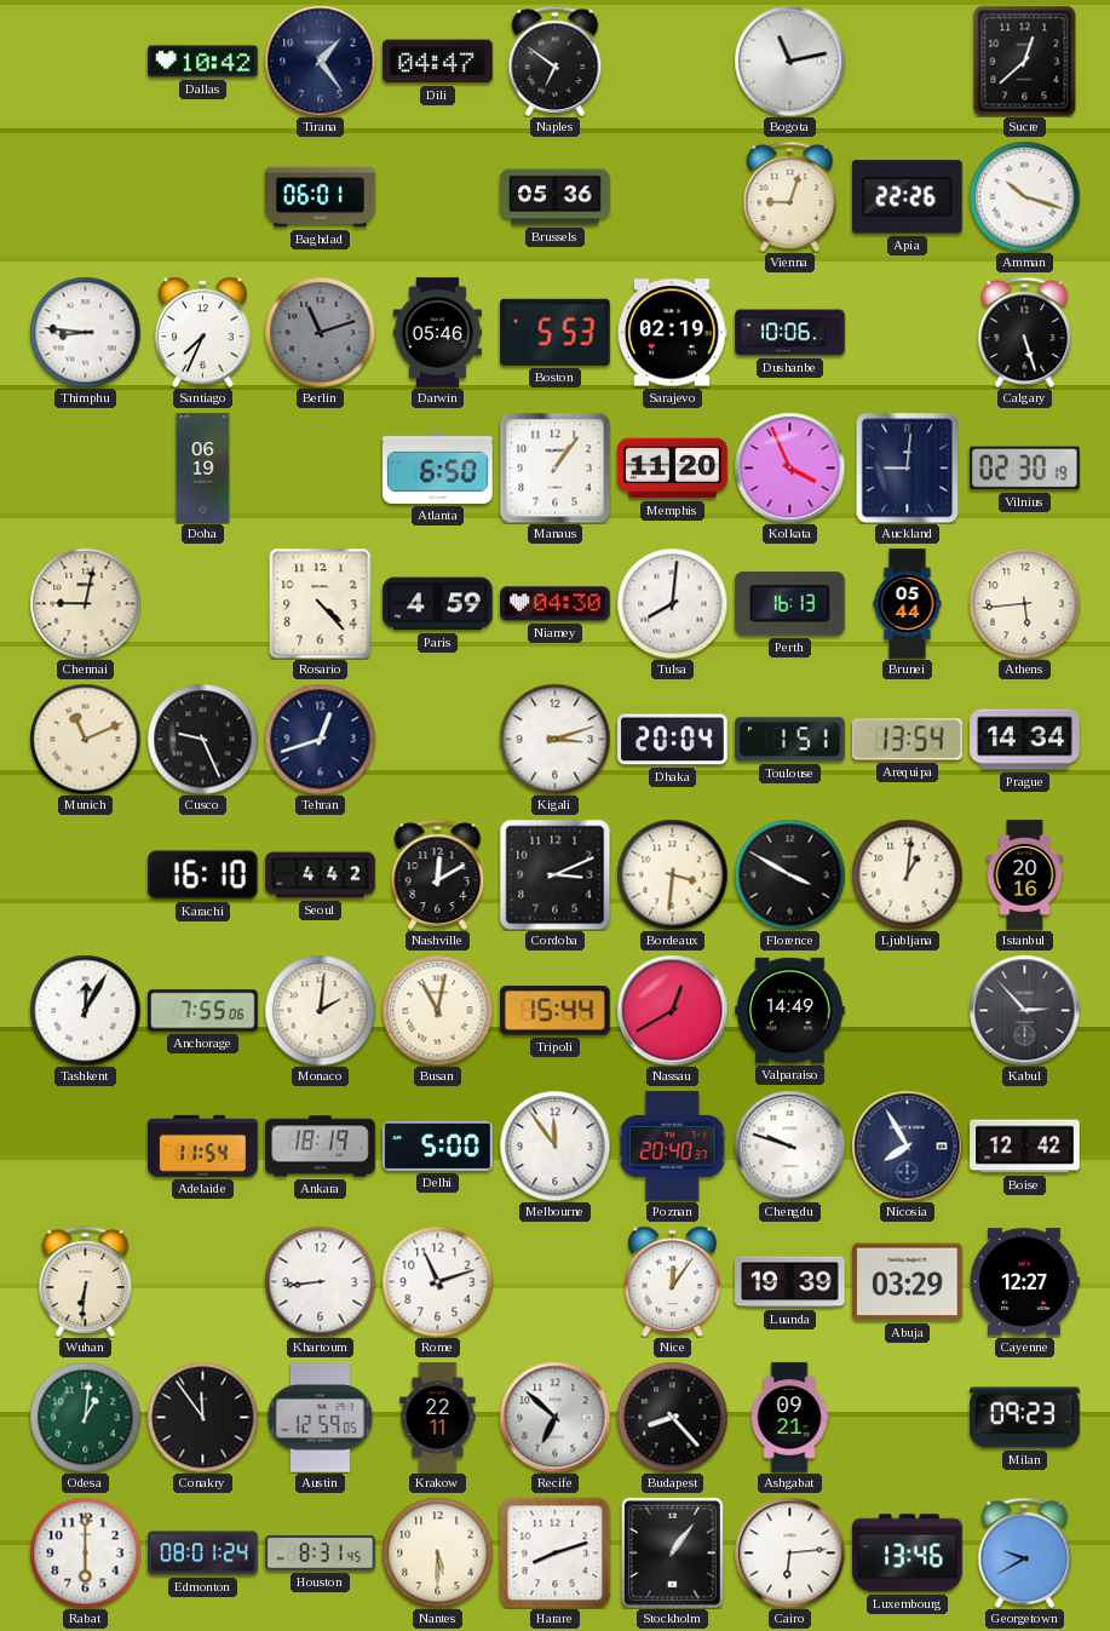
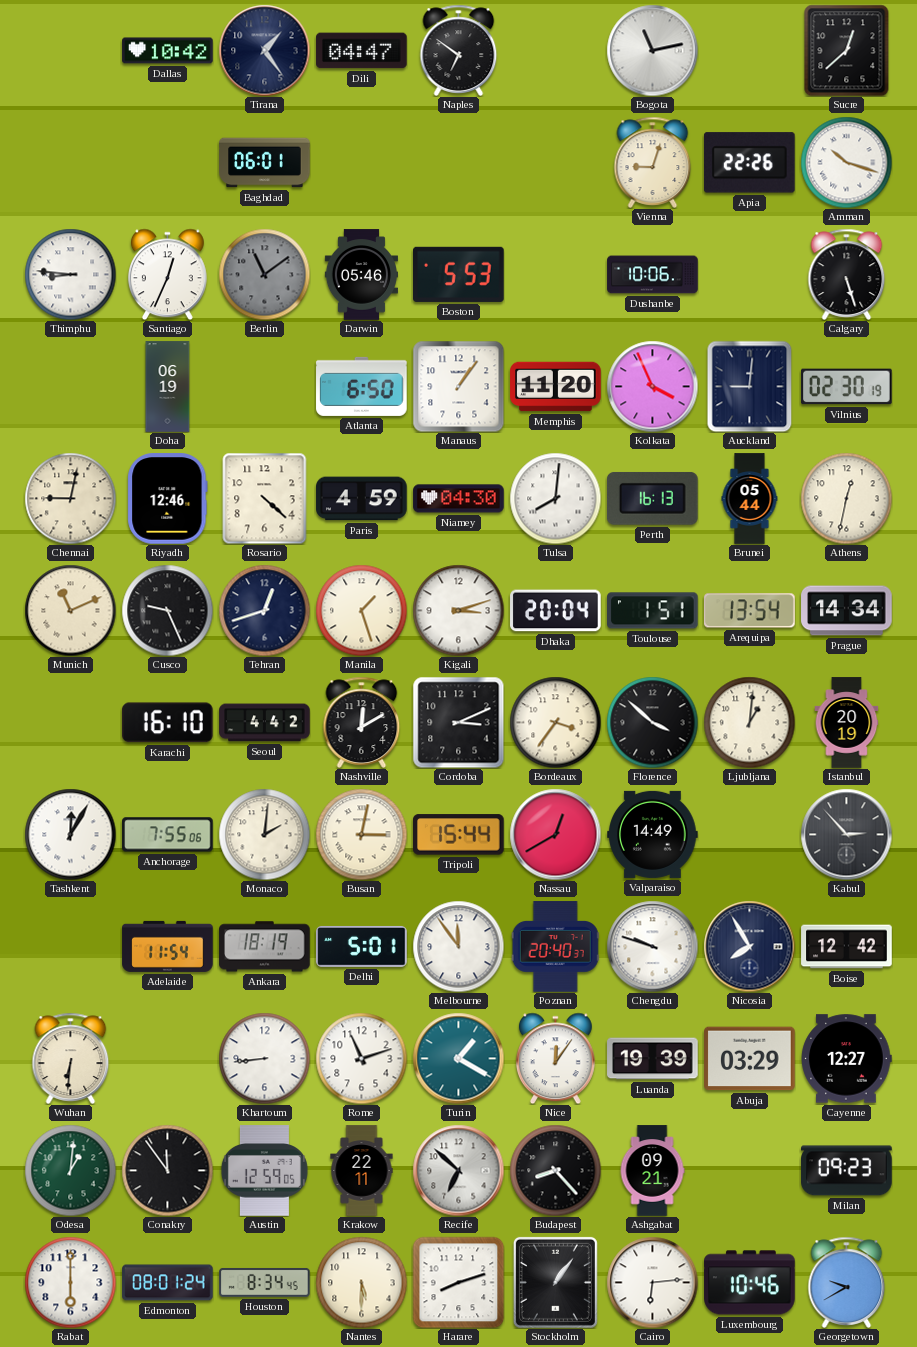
Brussels: 05:36 -> none (556, 197)
Santiago: 7:34 -> 12:34 (167, 274)
Berlin: 11:12 -> 11:09 (264, 274)
Sarajevo: 02:19 -> none (673, 333)
Riyadh: none -> 12:46 (168, 499)
Rosario: 4:23 -> 4:22 (265, 498)
Athens: 5:44 -> 12:32 (846, 498)
Manila: none -> 1:27 (361, 610)
Bordeaux: 3:31 -> 3:36 (555, 722)
Florence: 3:50 -> 3:52 (652, 722)
Istanbul: 20:16 -> 20:19 (847, 723)
Busan: 11:02 -> 3:02 (361, 834)
Delhi: 5:00 -> 5:01 (362, 947)
Turin: none -> 1:20 (458, 1058)
Houston: 8:31 -> 8:34 (265, 1282)
Luxembourg: 13:46 -> 10:46 (750, 1283)
